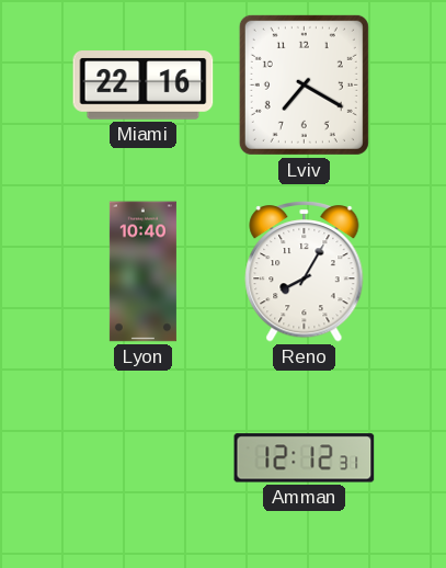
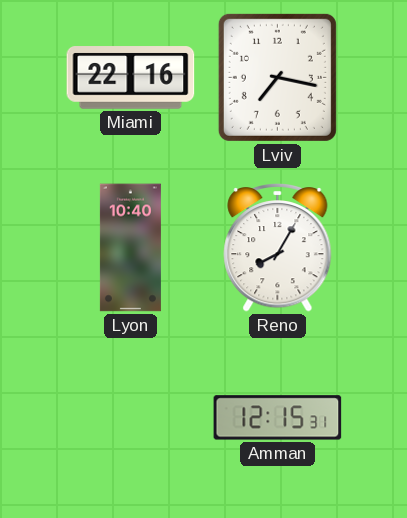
Lviv: 7:20 -> 7:17 (277, 77)
Amman: 12:12 -> 12:15 (278, 418)
